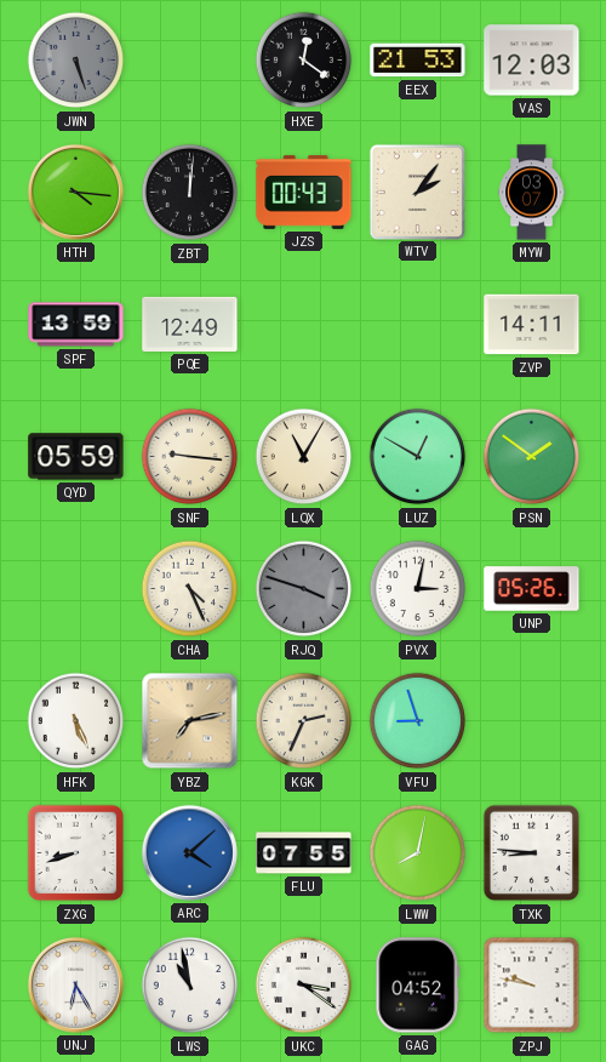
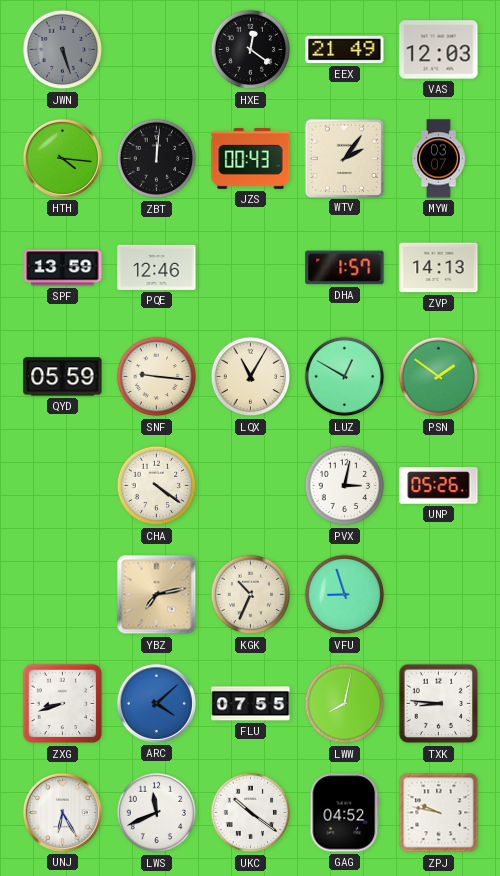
EEX: 21:53 -> 21:49 (345, 50)
PQE: 12:49 -> 12:46 (157, 267)
DHA: none -> 1:57 (345, 268)
ZVP: 14:11 -> 14:13 (439, 268)
CHA: 4:26 -> 4:21 (157, 486)
RJQ: 3:48 -> none (304, 589)
HFK: 5:26 -> none (76, 721)
KGK: 2:34 -> 10:34 (251, 595)
LWS: 10:58 -> 11:41 (157, 813)
UKC: 3:21 -> 10:21 (251, 813)
